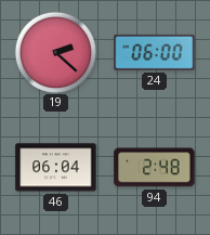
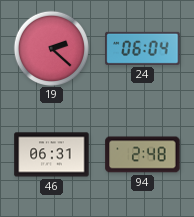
24: 06:00 -> 06:04 (143, 48)
46: 06:04 -> 06:31 (52, 155)
